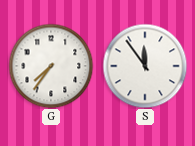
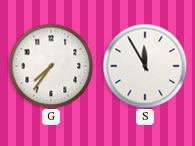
S: 11:54 -> 11:55 (145, 66)
